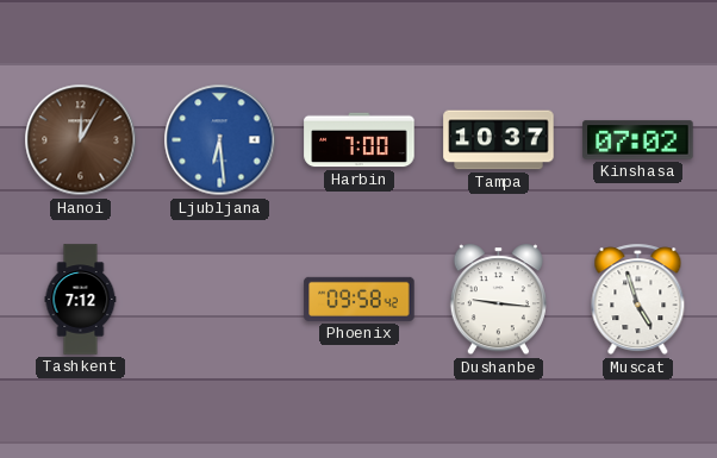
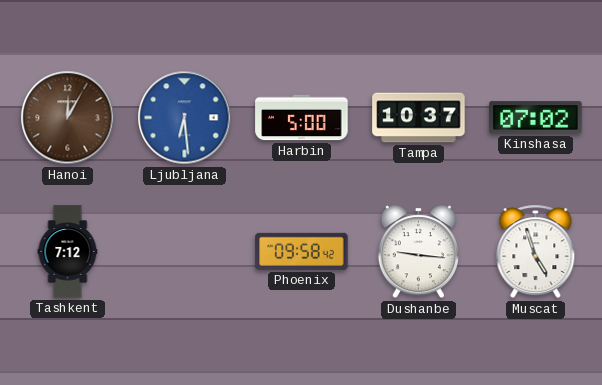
Harbin: 7:00 -> 5:00 (302, 118)
